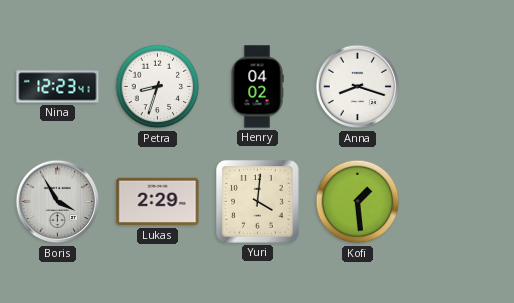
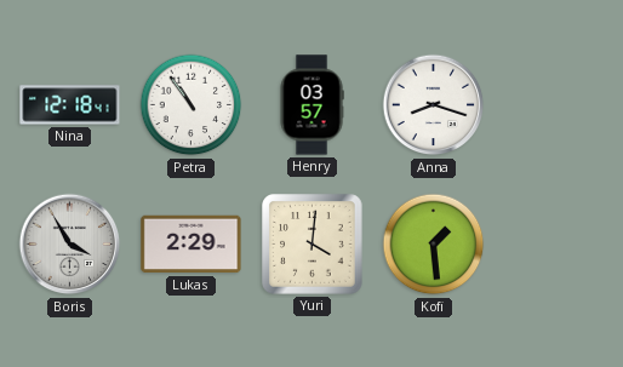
Nina: 12:23 -> 12:18 (70, 105)
Petra: 8:33 -> 10:54 (192, 105)
Henry: 04:02 -> 03:57 (311, 105)
